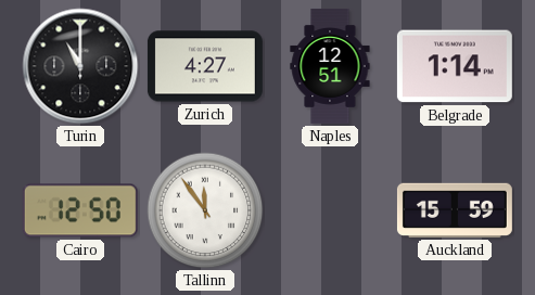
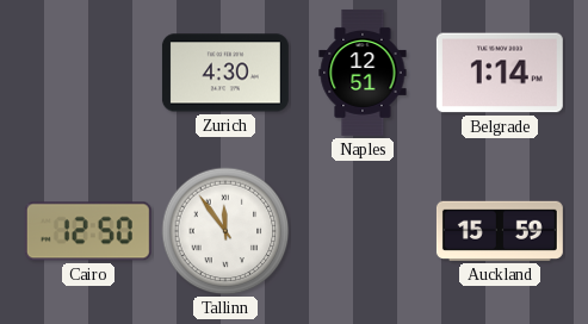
Turin: 11:00 -> none (80, 66)
Zurich: 4:27 -> 4:30 (225, 73)
